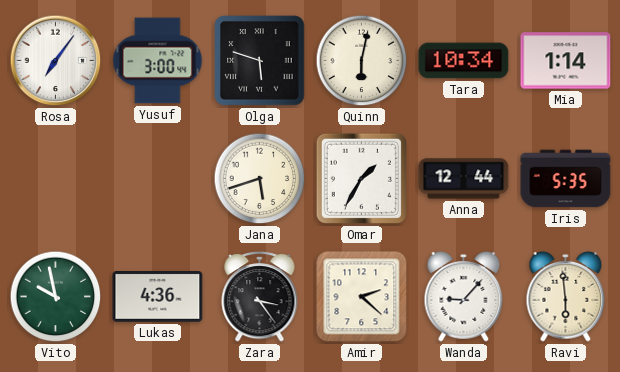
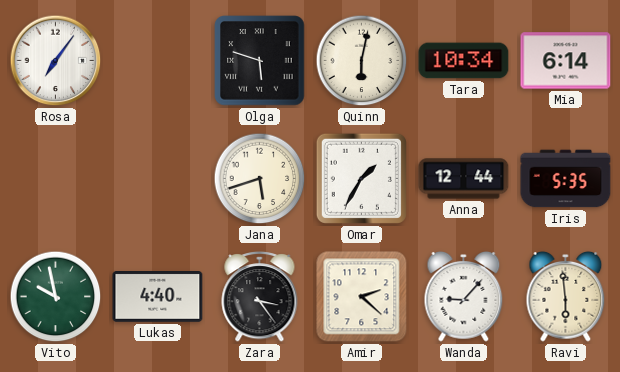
Yusuf: 3:00 -> none (158, 61)
Mia: 1:14 -> 6:14 (566, 61)
Lukas: 4:36 -> 4:40 (158, 297)
